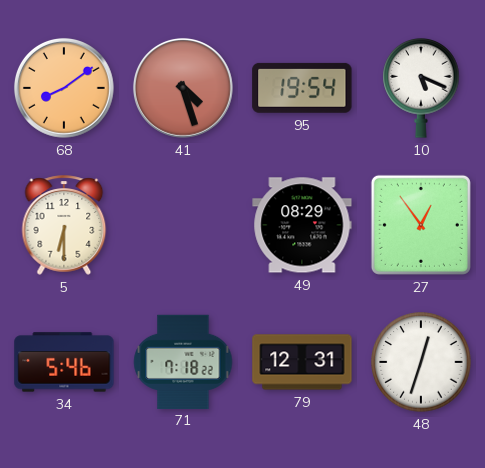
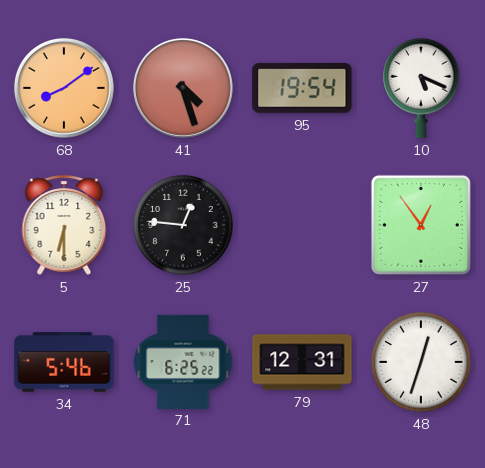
25: none -> 12:46 (183, 225)
49: 08:29 -> none (302, 225)
71: 7:18 -> 6:25 (183, 361)
